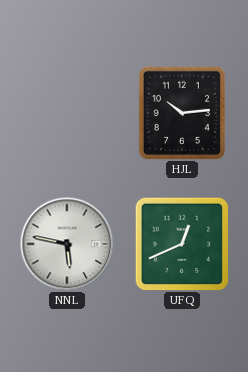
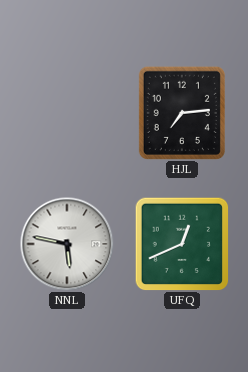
HJL: 10:14 -> 7:14 (182, 113)
